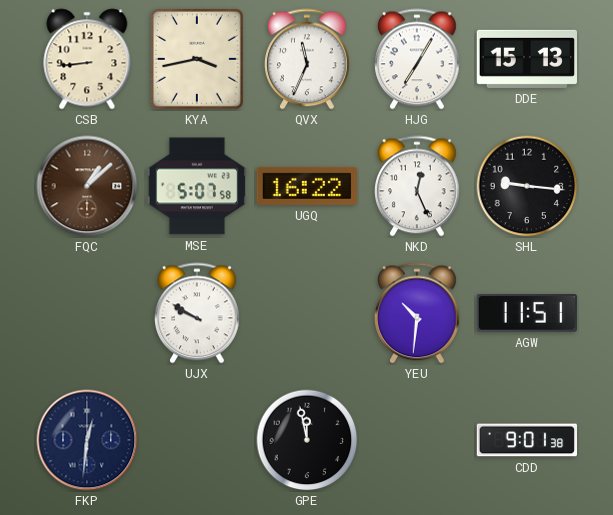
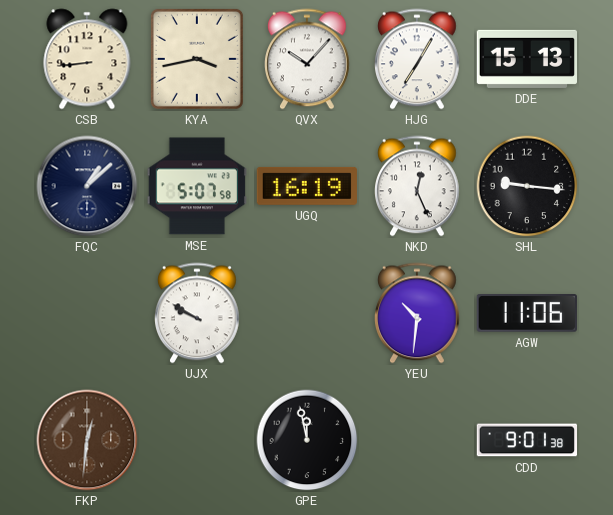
QVX: 11:34 -> 10:07 (308, 59)
FQC dial: brown -> navy (87, 186)
UGQ: 16:22 -> 16:19 (306, 186)
AGW: 11:51 -> 11:06 (527, 314)
FKP dial: navy -> brown (87, 440)
